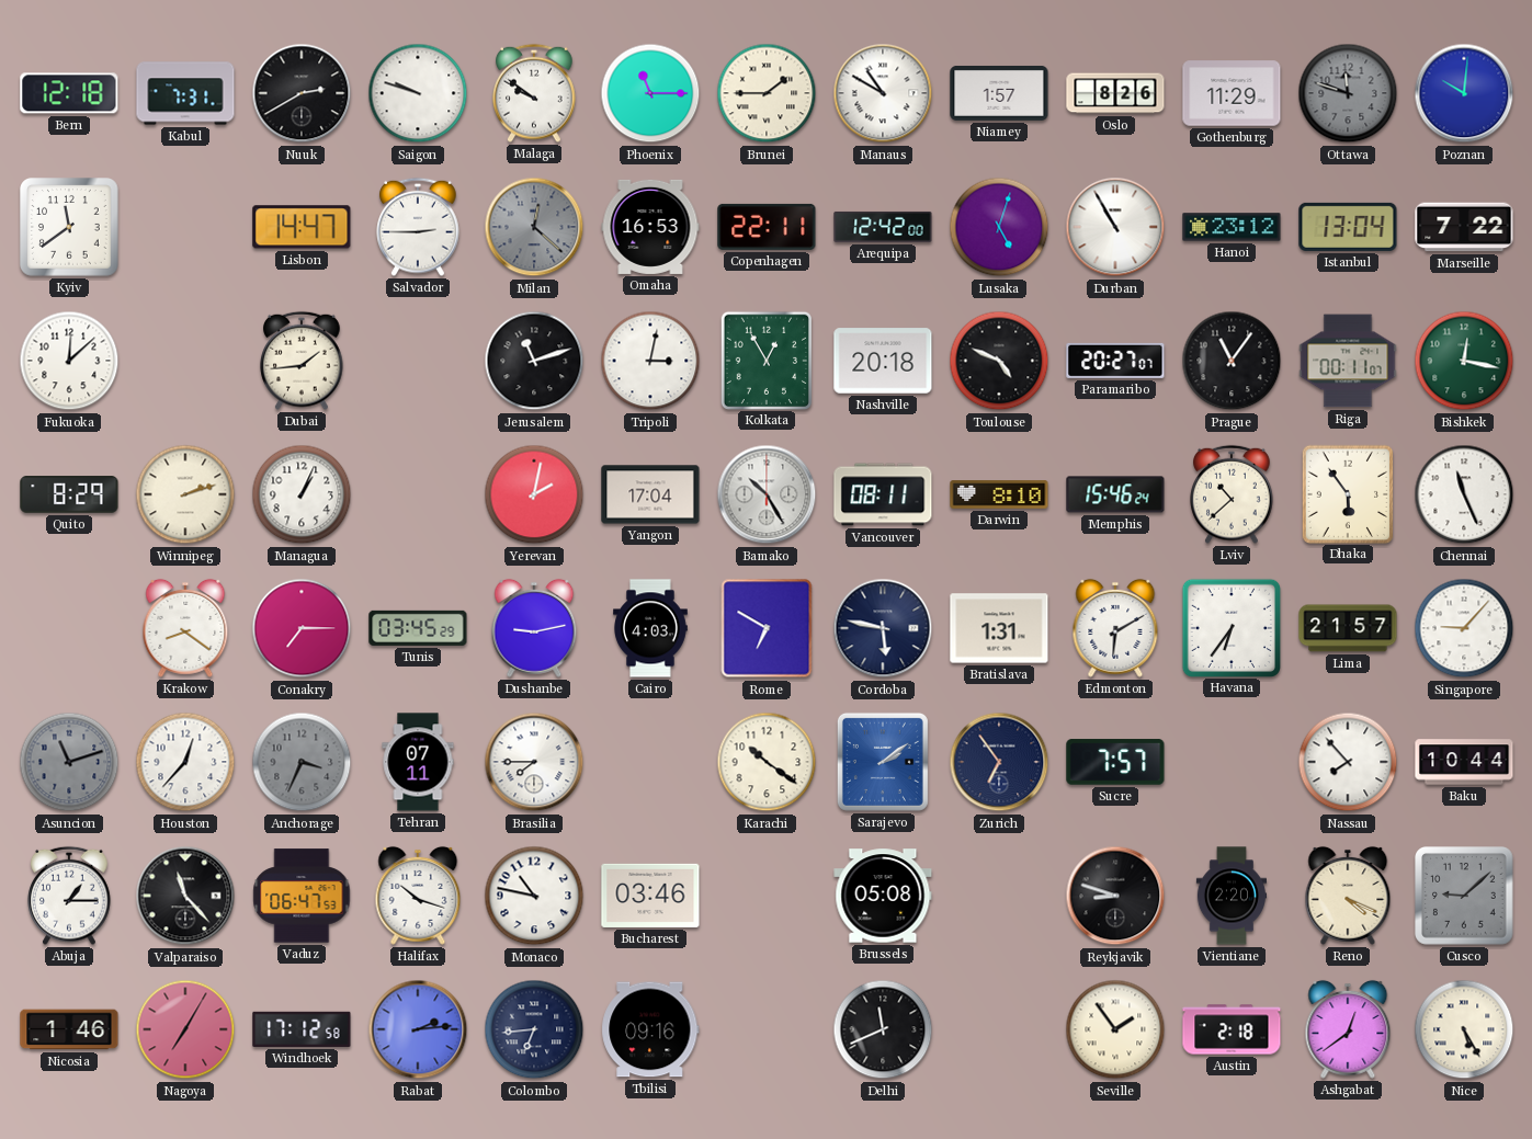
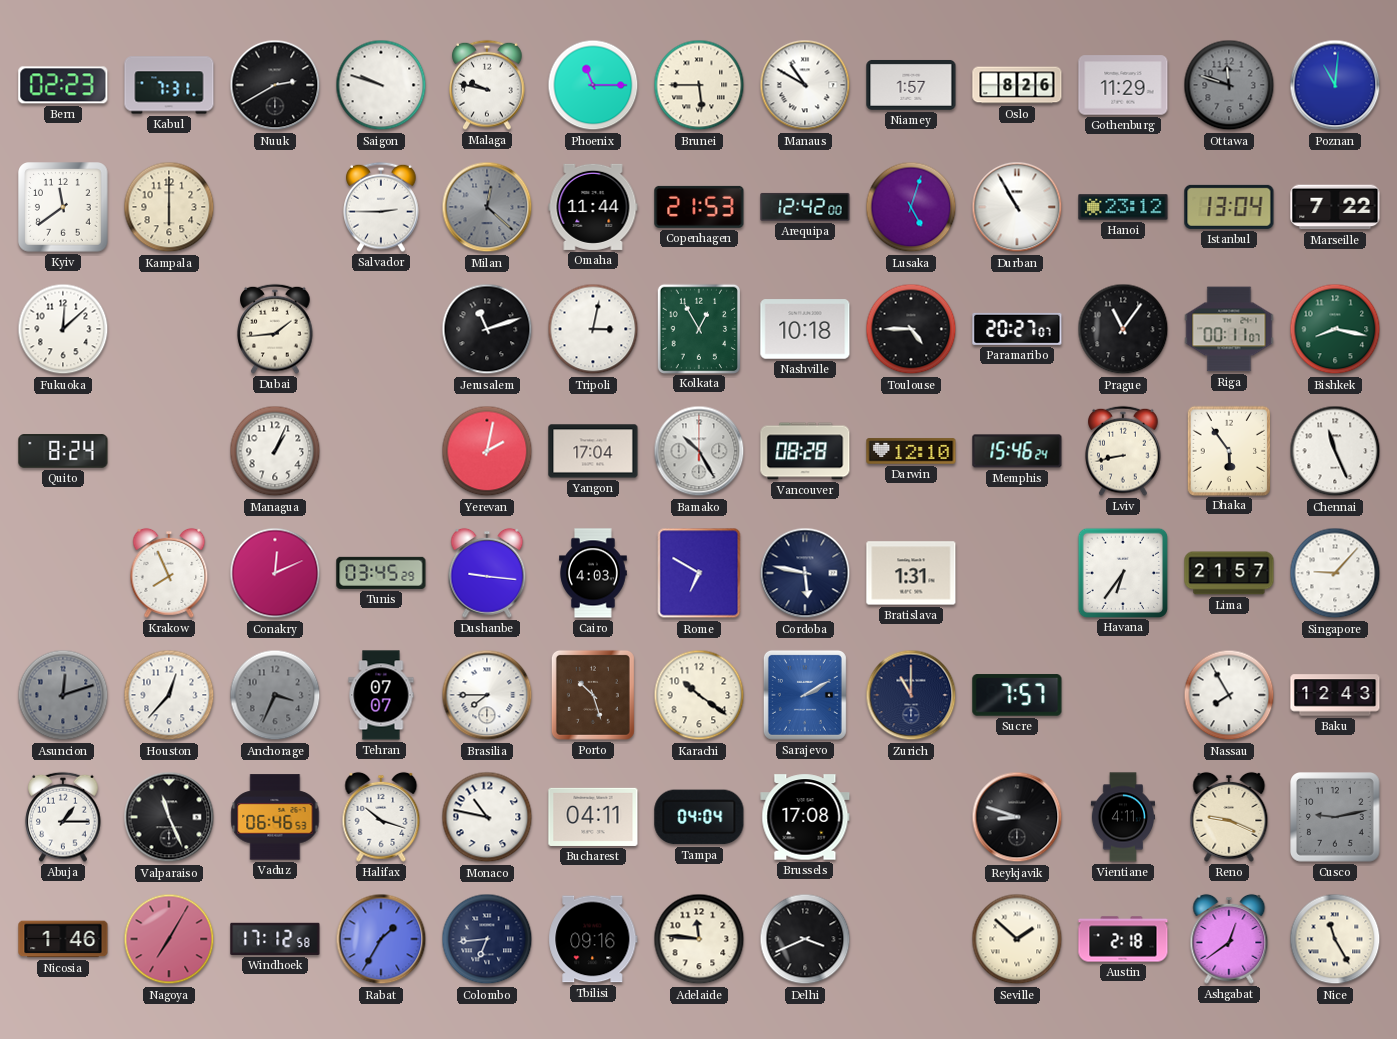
Bern: 12:18 -> 02:23 (63, 85)
Malaga: 9:51 -> 9:47 (487, 85)
Brunei: 1:45 -> 5:45 (699, 85)
Poznan: 10:01 -> 11:01 (1335, 85)
Kampala: none -> 6:00 (169, 207)
Lisbon: 14:47 -> none (302, 227)
Omaha: 16:53 -> 11:44 (593, 207)
Copenhagen: 22:11 -> 21:53 (699, 207)
Nashville: 20:18 -> 10:18 (805, 329)
Toulouse: 4:49 -> 4:45 (911, 329)
Bishkek: 12:17 -> 8:17 (1335, 329)
Quito: 8:29 -> 8:24 (63, 451)
Winnipeg: 2:12 -> none (185, 494)
Vancouver: 08:11 -> 08:28 (805, 451)
Darwin: 8:10 -> 12:10 (911, 451)
Lviv: 10:38 -> 8:43 (1123, 451)
Krakow: 8:21 -> 7:56 (169, 573)
Conakry: 7:15 -> 12:11 (275, 573)
Dushanbe: 9:13 -> 9:16 (487, 573)
Edmonton: 6:10 -> none (1115, 628)
Asuncion: 11:12 -> 12:12 (63, 695)
Tehran: 07:11 -> 07:07 (381, 695)
Porto: none -> 10:27 (593, 695)
Sarajevo: 2:09 -> 2:10 (805, 695)
Zurich: 6:54 -> 11:00 (911, 695)
Nassau: 7:53 -> 7:55 (1229, 695)
Baku: 10:44 -> 12:43 (1335, 695)
Valparaiso: 11:23 -> 11:26 (169, 817)
Vaduz: 06:47 -> 06:46 (275, 817)
Bucharest: 03:46 -> 04:11 (593, 817)
Tampa: none -> 04:04 (699, 817)
Brussels: 05:08 -> 17:08 (805, 817)
Vientiane: 2:20 -> 4:11 (1122, 817)
Reno: 4:19 -> 9:19 (1229, 817)
Cusco: 9:08 -> 9:13 (1336, 818)
Rabat: 2:14 -> 1:35 (381, 939)
Adelaide: none -> 11:46 (699, 939)
Delhi: 11:41 -> 3:41 (805, 939)
Seville: 1:54 -> 1:52 (1017, 939)
Nice: 5:25 -> 11:25 (1335, 939)
